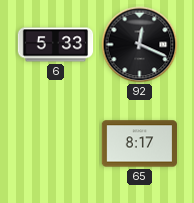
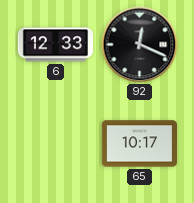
6: 5:33 -> 12:33 (56, 45)
65: 8:17 -> 10:17 (140, 144)
